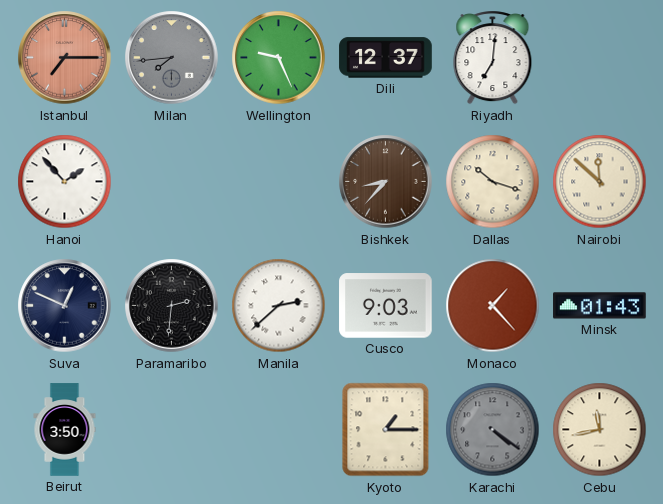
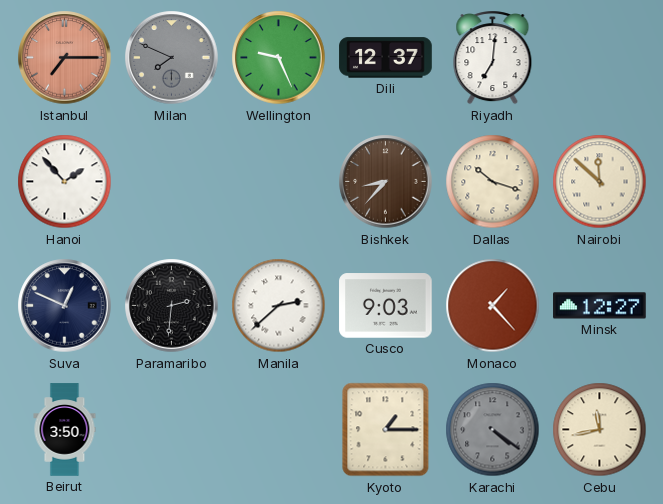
Milan: 7:44 -> 7:49 (172, 58)
Minsk: 01:43 -> 12:27 (600, 306)
